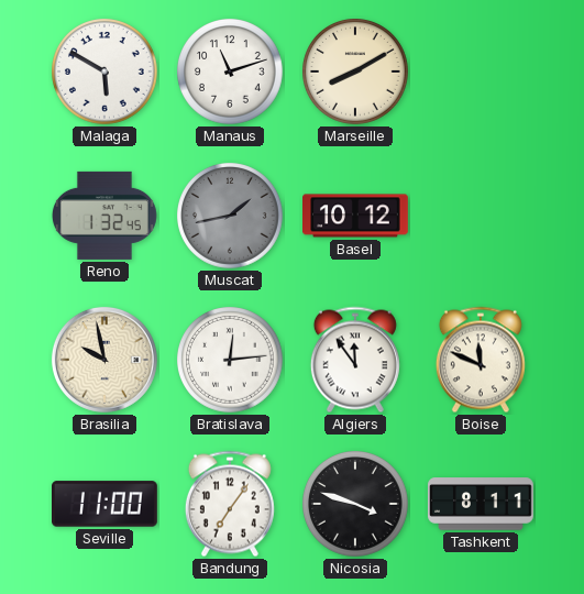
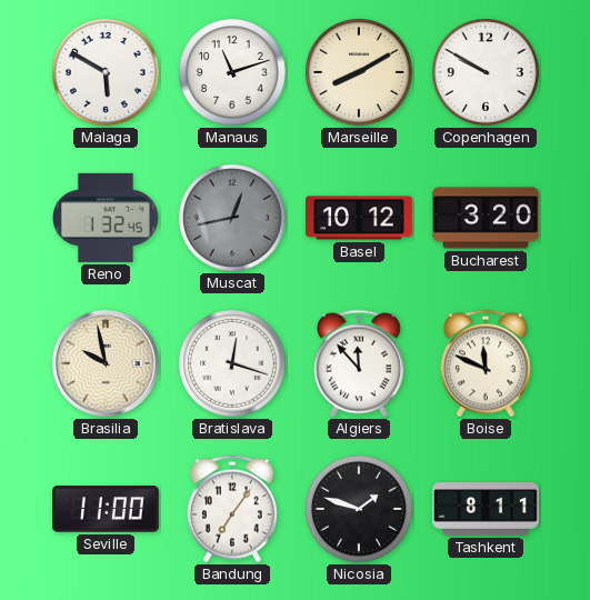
Copenhagen: none -> 9:50 (487, 73)
Muscat: 1:43 -> 12:43 (233, 219)
Bucharest: none -> 3:20 (487, 218)
Bratislava: 12:14 -> 12:18 (233, 364)
Algiers: 11:54 -> 11:53 (359, 363)
Nicosia: 3:48 -> 1:48 (360, 510)
